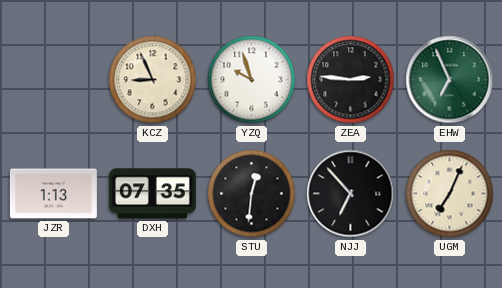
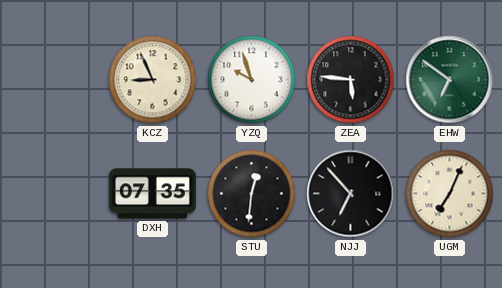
ZEA: 2:46 -> 5:46 (351, 80)
EHW: 6:56 -> 6:51 (450, 80)
JZR: 1:13 -> none (53, 194)
